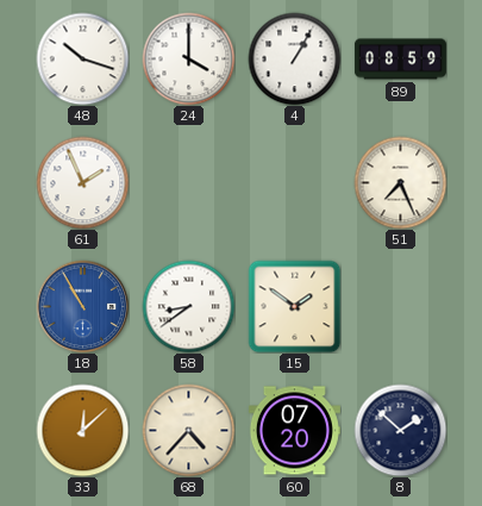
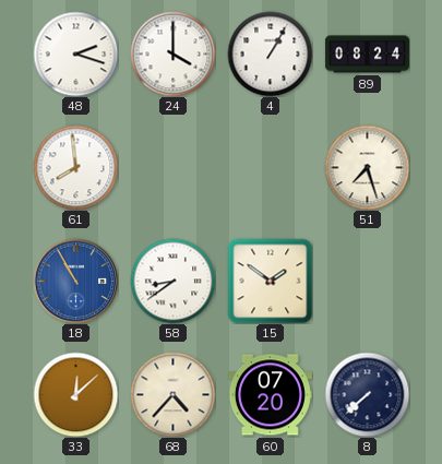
48: 10:18 -> 2:18 (75, 53)
89: 08:59 -> 08:24 (367, 55)
61: 1:56 -> 7:59 (75, 167)
51: 7:26 -> 7:27 (367, 167)
8: 1:52 -> 7:38 (367, 394)
